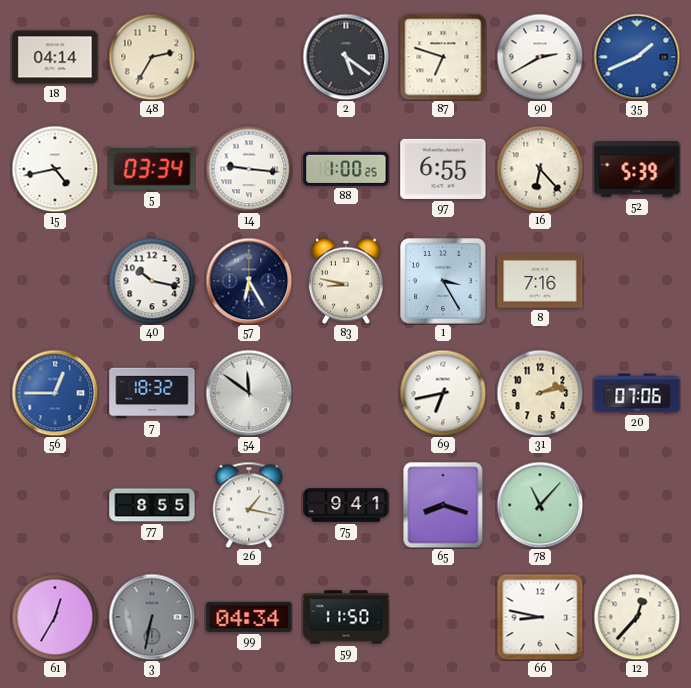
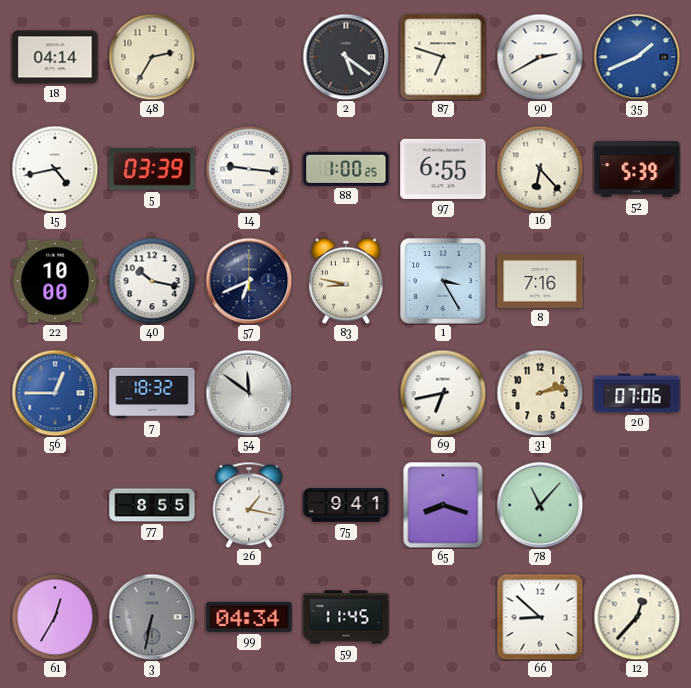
5: 03:34 -> 03:39 (152, 169)
22: none -> 10:00 (55, 281)
57: 6:25 -> 6:41 (249, 281)
59: 11:50 -> 11:45 (346, 617)
66: 8:47 -> 8:52 (540, 617)
